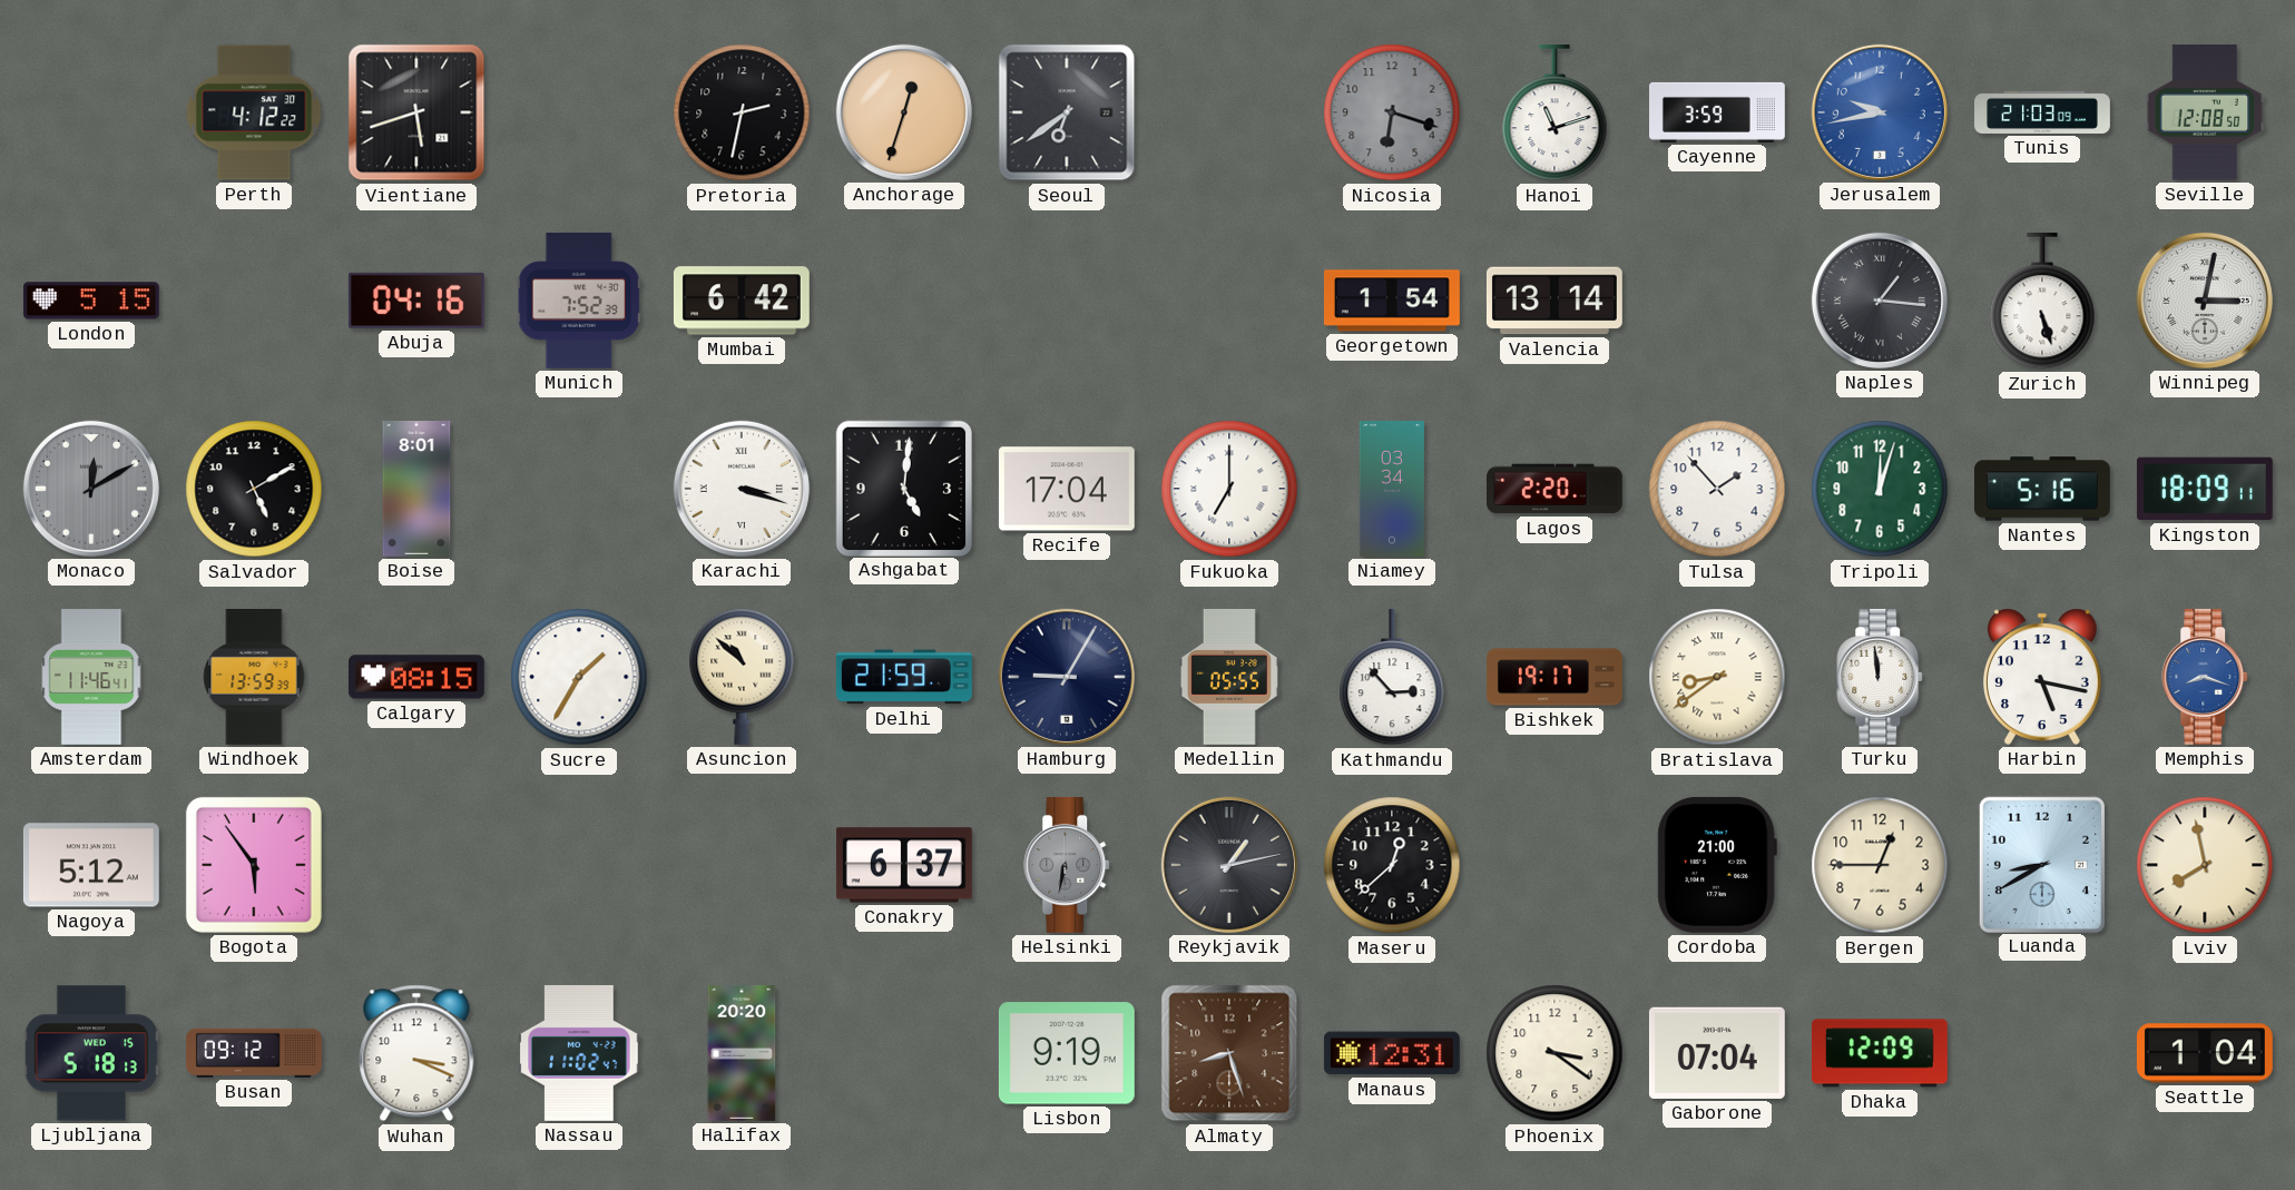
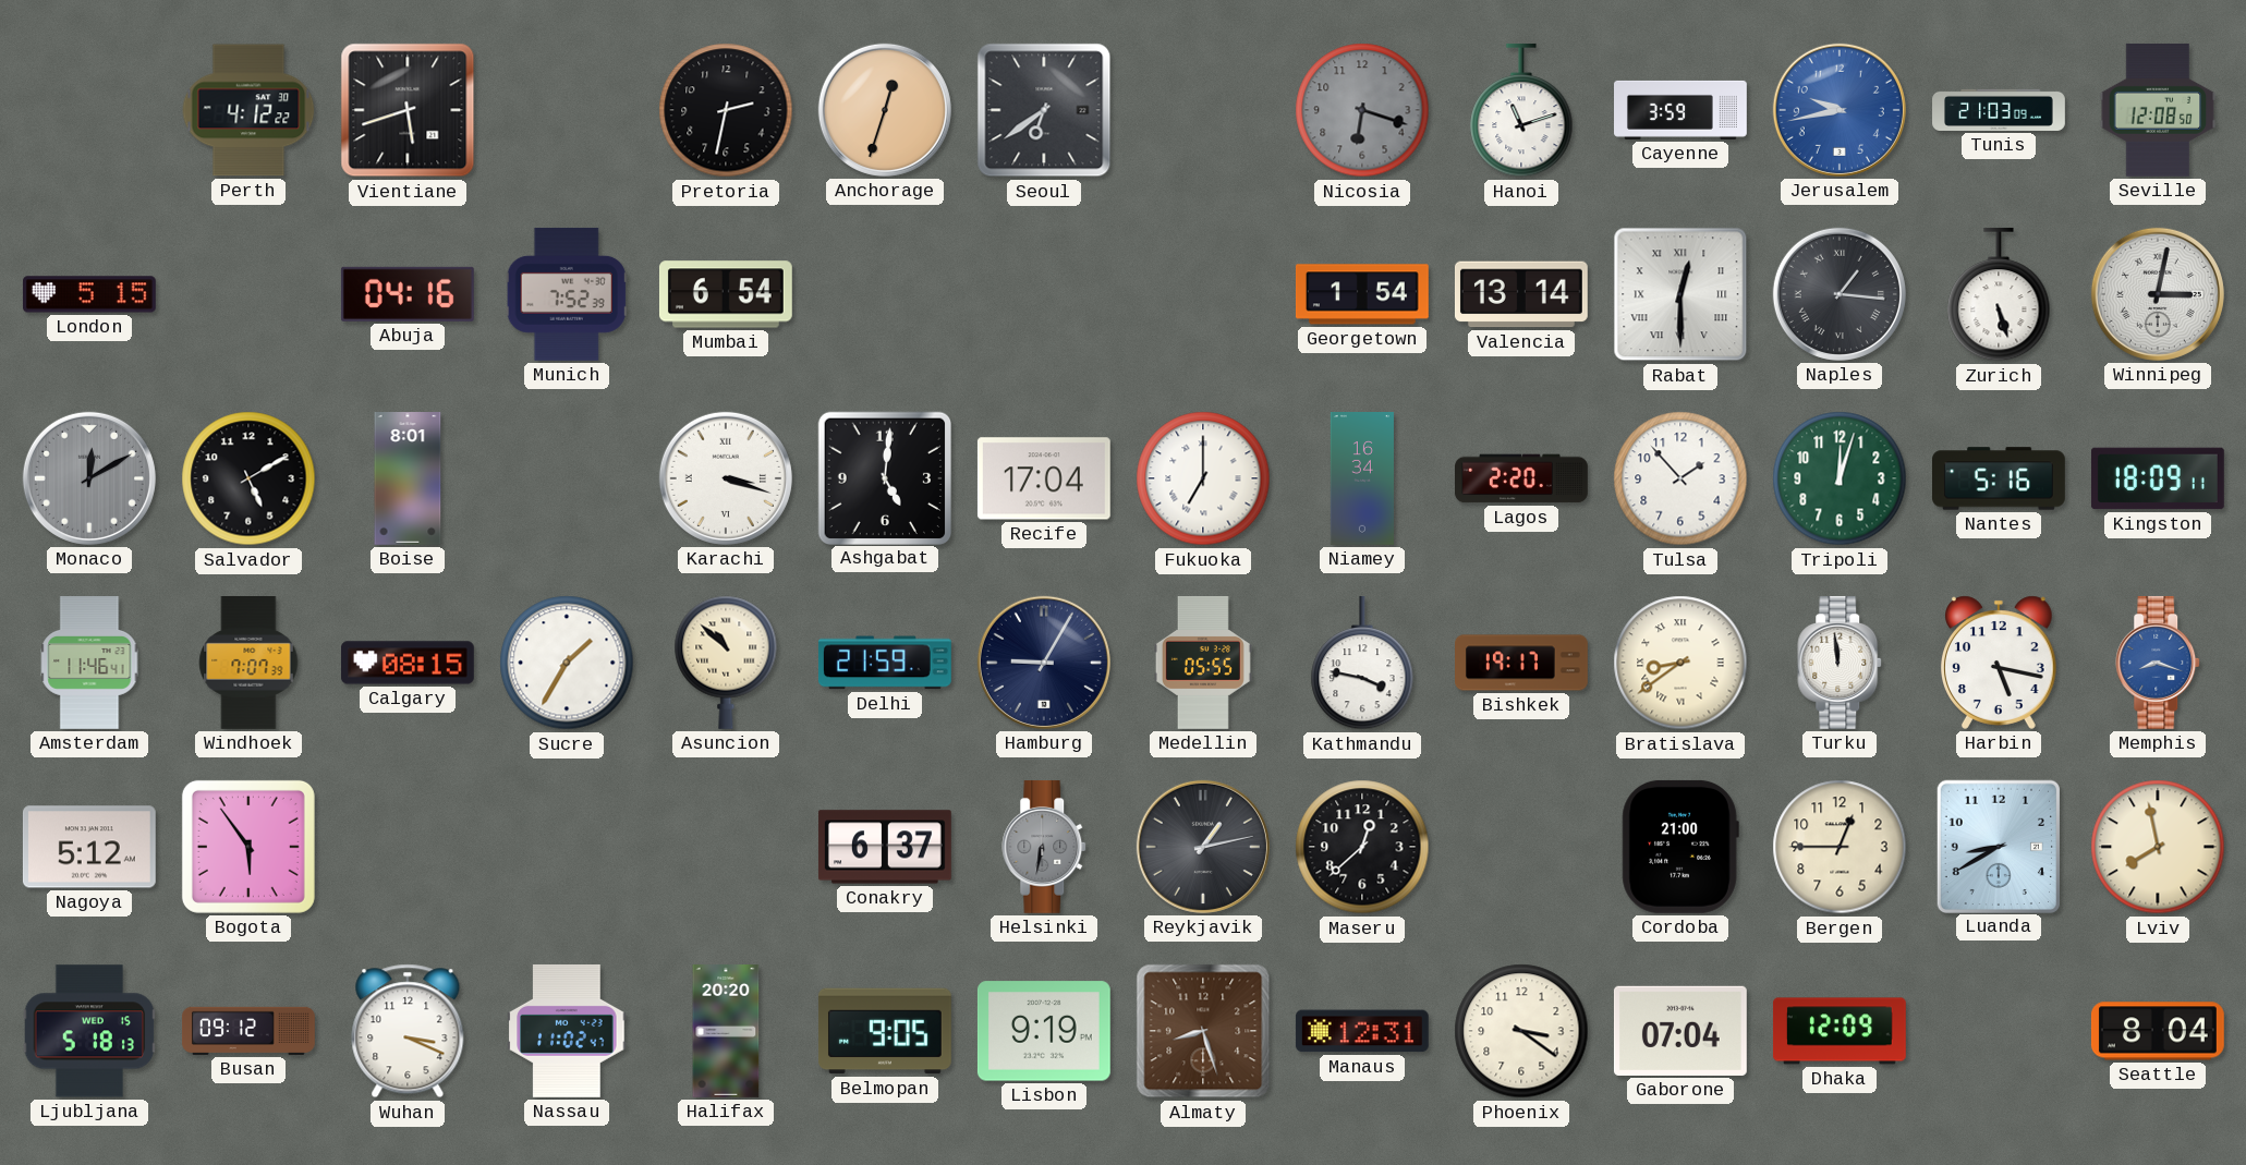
Mumbai: 6:42 -> 6:54 (726, 294)
Rabat: none -> 12:30 (1680, 294)
Niamey: 03:34 -> 16:34 (1362, 480)
Windhoek: 13:59 -> 7:07 (248, 664)
Kathmandu: 2:53 -> 3:47 (1362, 663)
Belmopan: none -> 9:05 (885, 1031)
Seattle: 1:04 -> 8:04 (2158, 1031)
